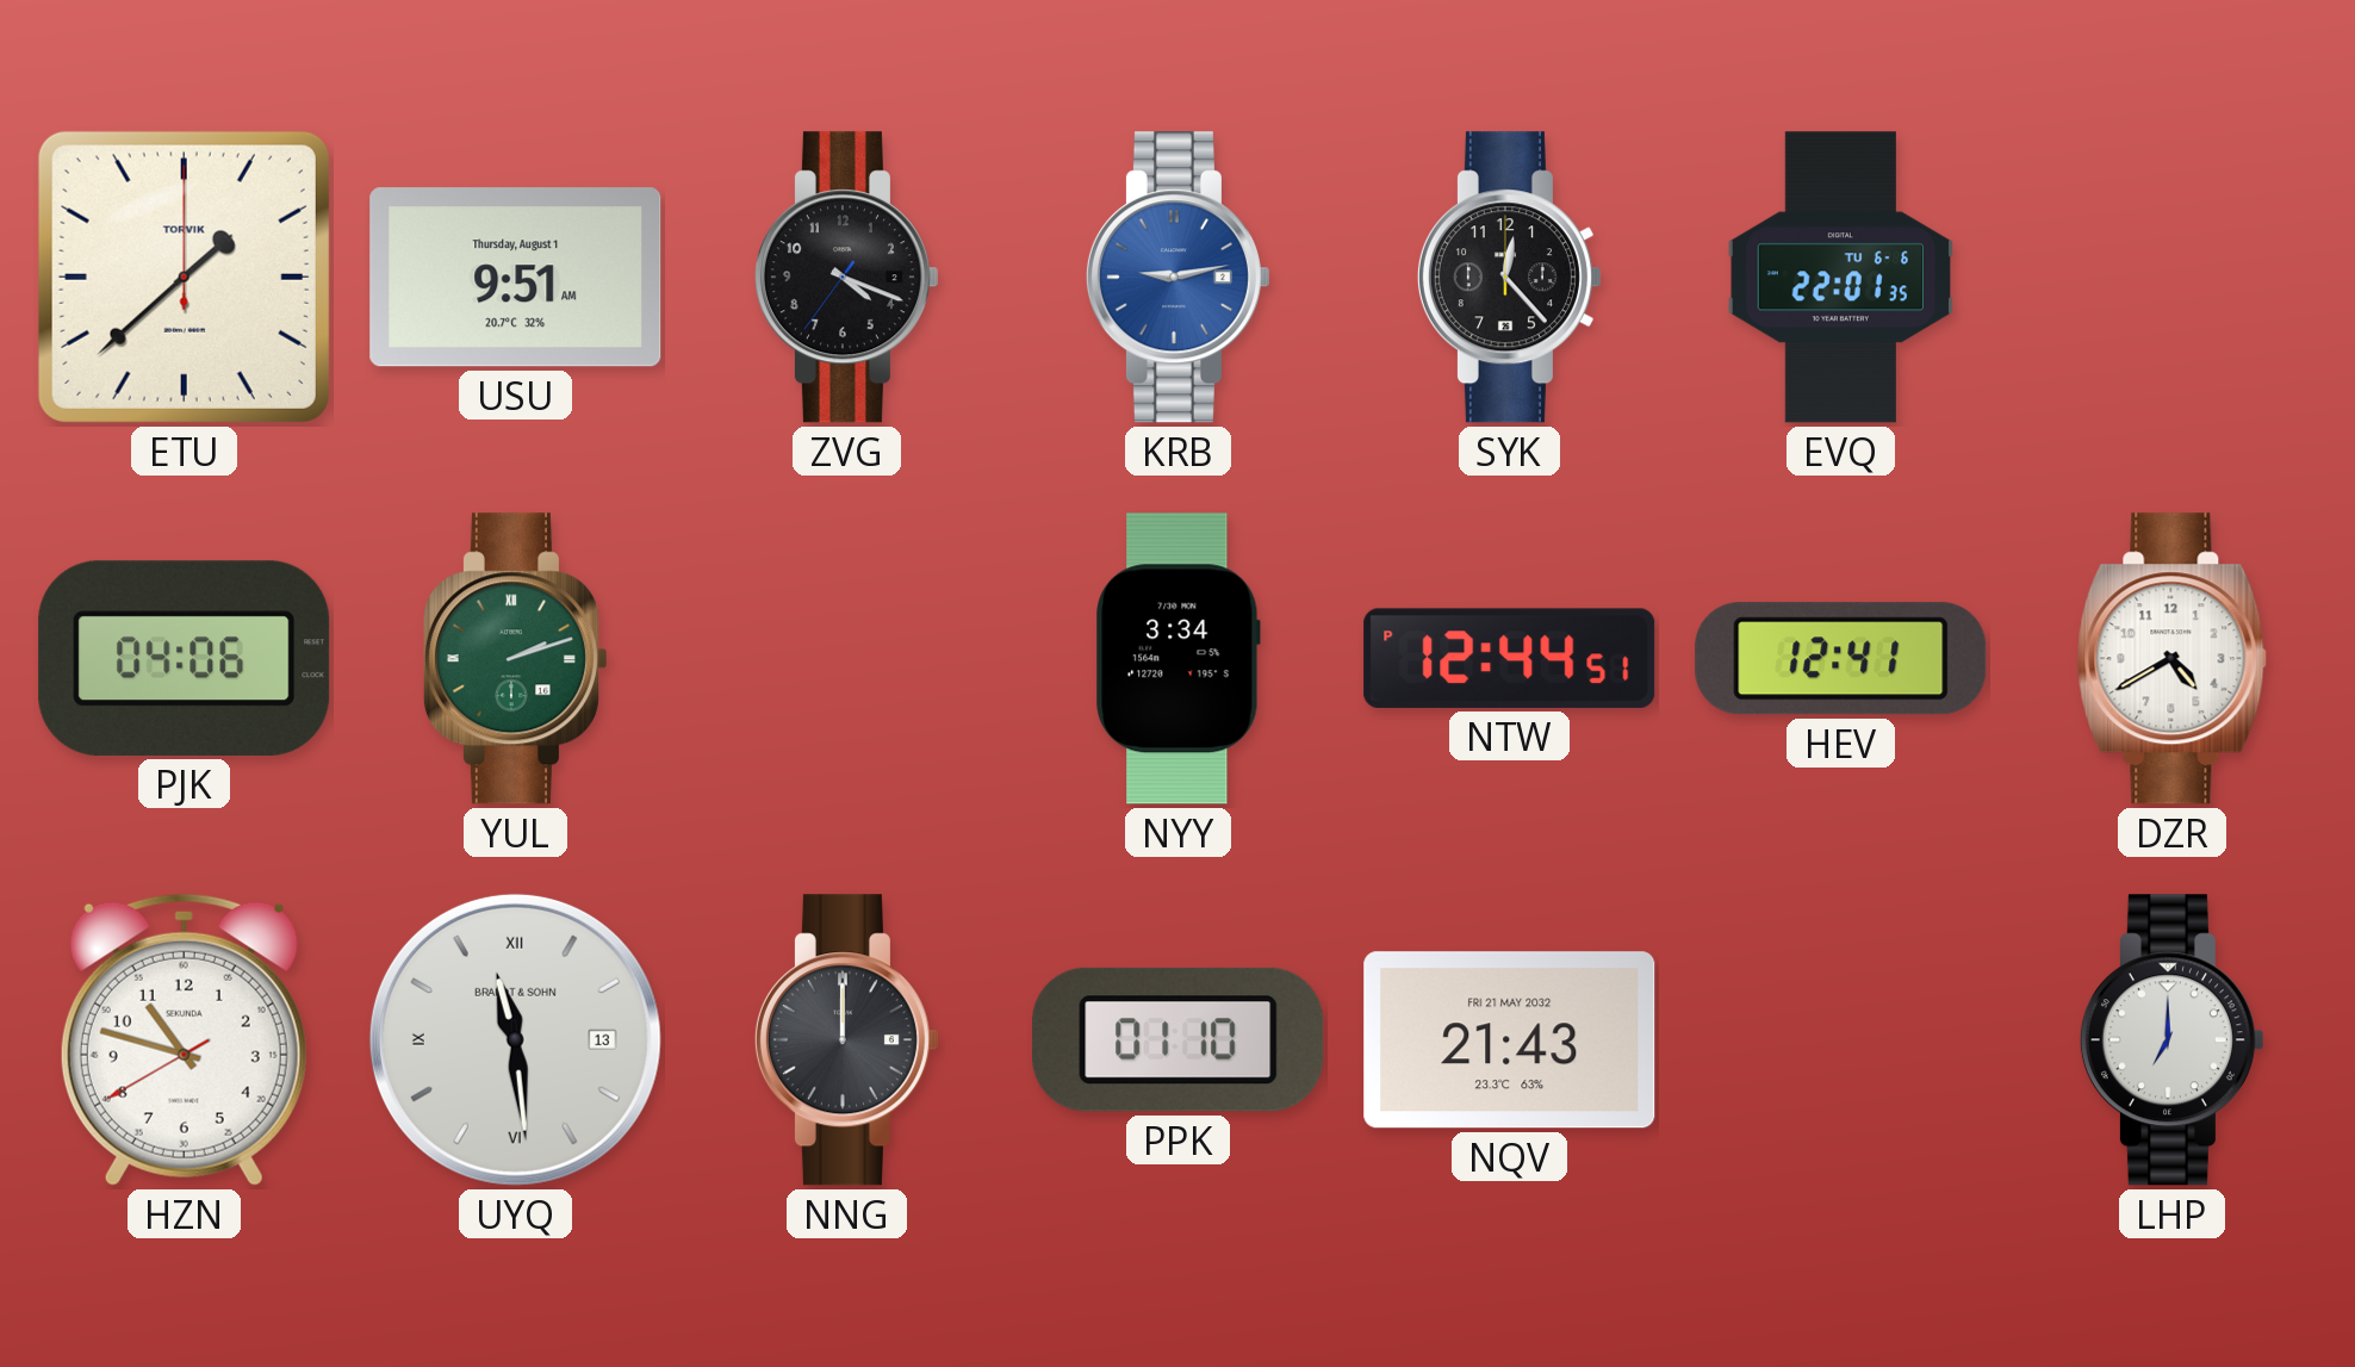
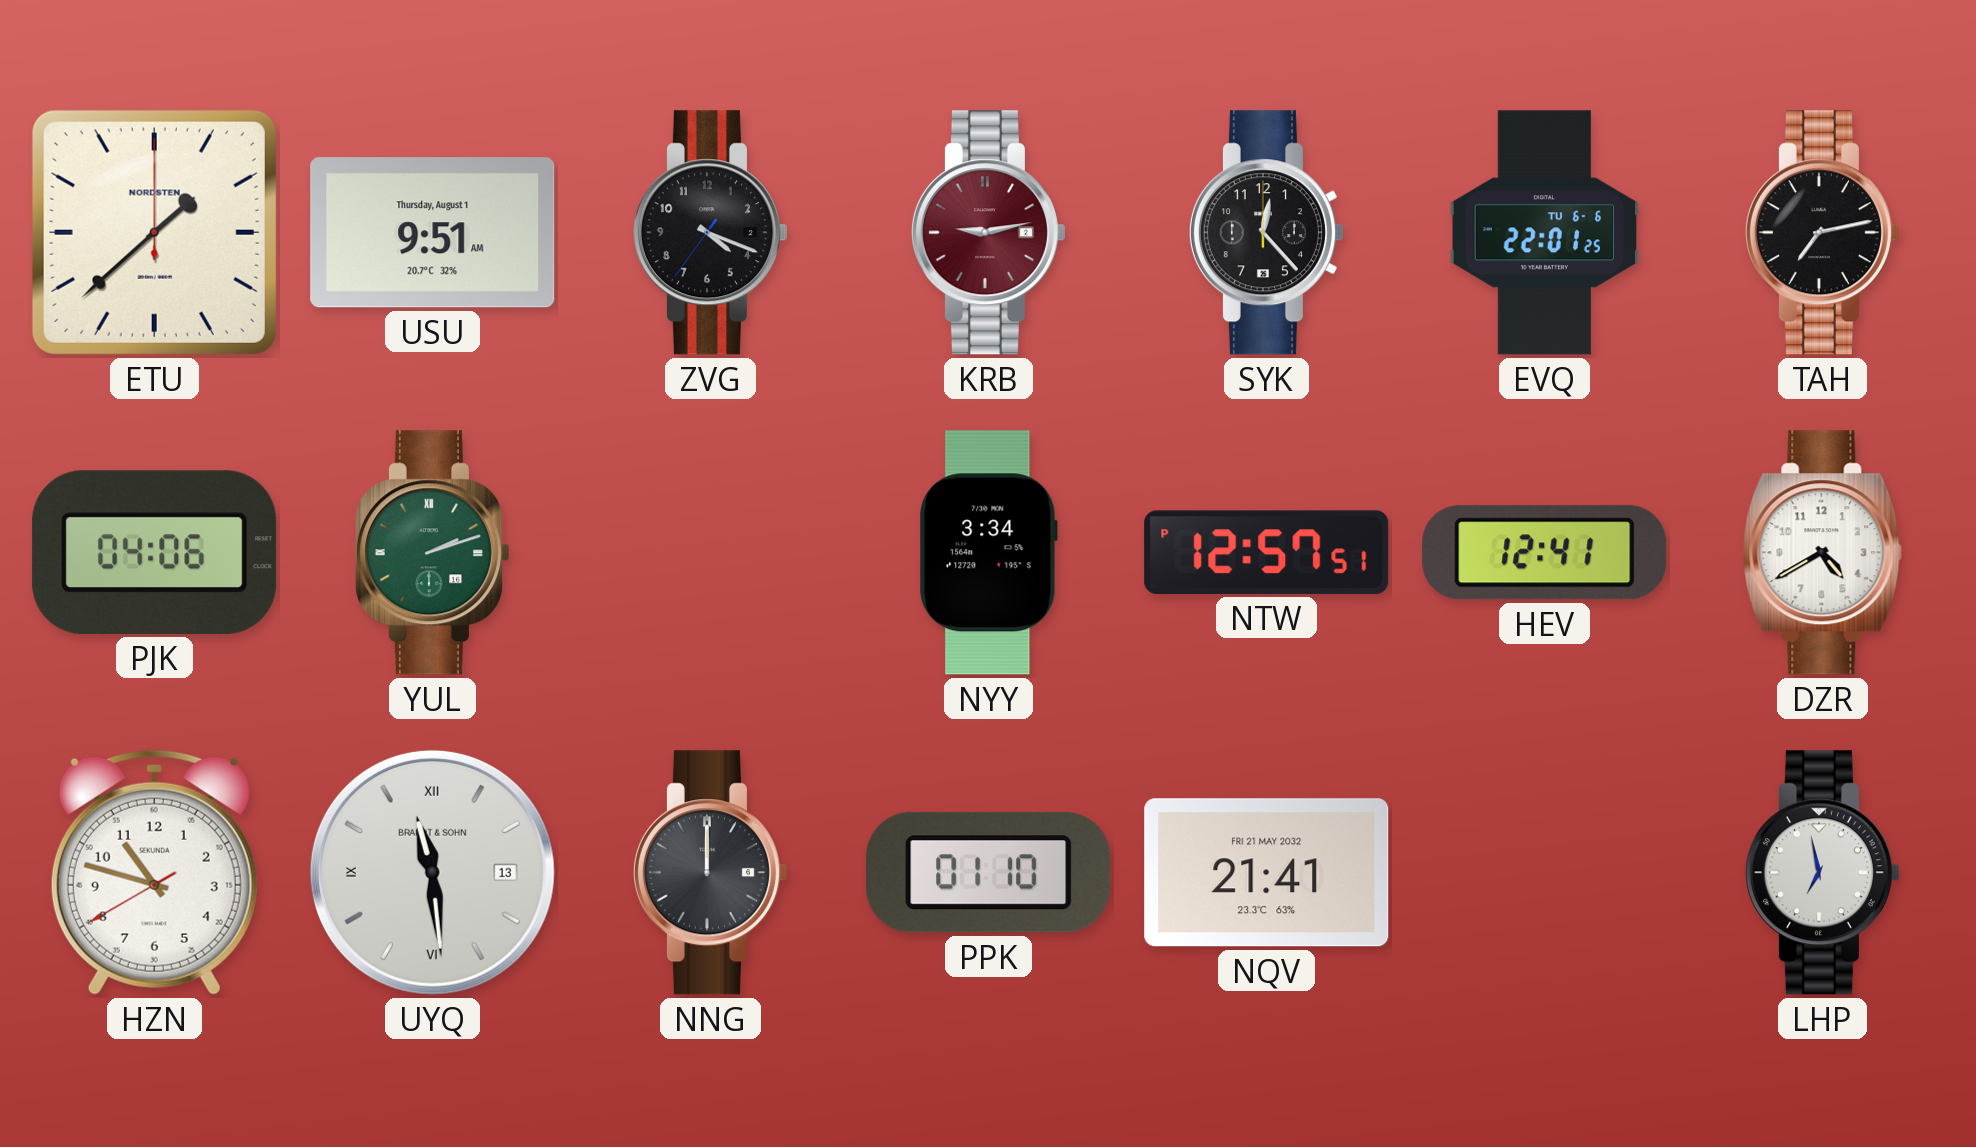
ETU brand: TORVIK -> NORDSTEN (154, 232)
KRB dial: blue -> burgundy (988, 233)
EVQ: 22:01:35 -> 22:01:25 (1545, 233)
TAH: none -> 7:13 (1822, 233)
NTW: 12:44 -> 12:57 (1267, 552)
NQV: 21:43 -> 21:41 (1267, 873)
LHP: 7:00 -> 6:58 (1822, 873)
